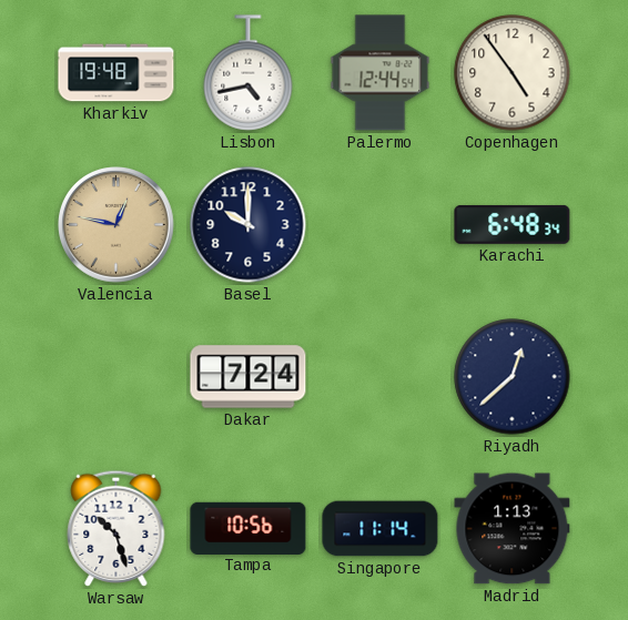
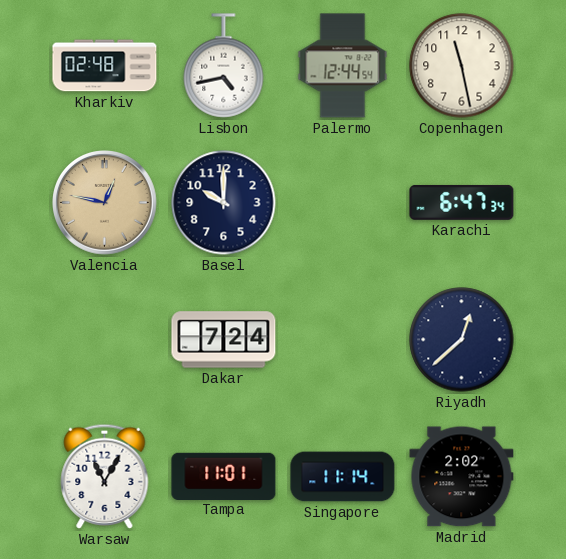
Kharkiv: 19:48 -> 02:48 (105, 66)
Copenhagen: 4:54 -> 11:28 (462, 66)
Karachi: 6:48 -> 6:47 (462, 202)
Warsaw: 10:27 -> 11:05 (105, 476)
Tampa: 10:56 -> 11:01 (224, 476)
Madrid: 1:13 -> 2:02 (462, 477)
